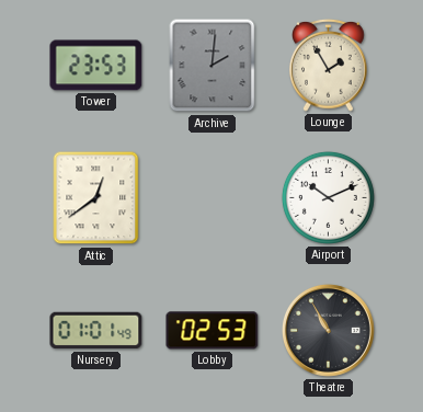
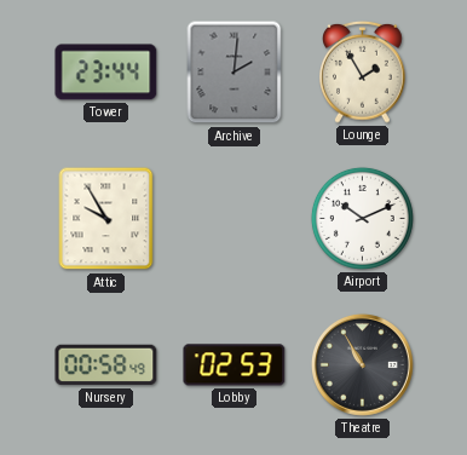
Tower: 23:53 -> 23:44 (106, 73)
Attic: 12:39 -> 9:55 (106, 219)
Nursery: 01:01 -> 00:58 (106, 365)
